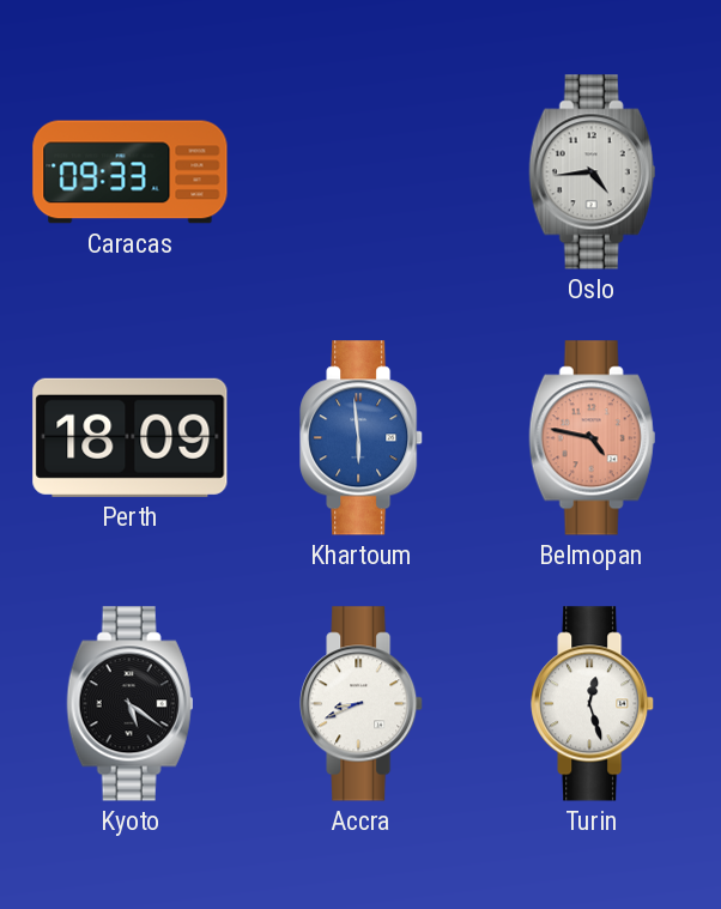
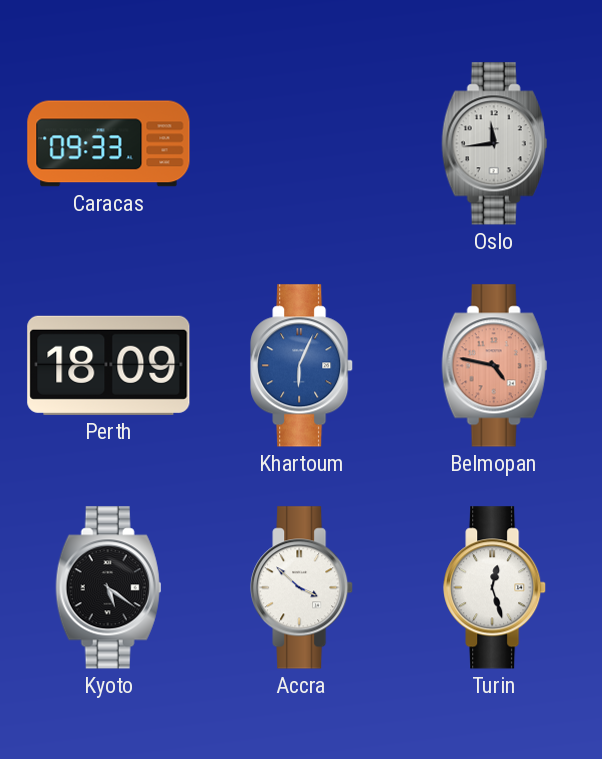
Oslo: 4:44 -> 11:44 (495, 144)
Khartoum: 5:59 -> 6:04 (302, 366)
Accra: 8:41 -> 3:52 (302, 588)
